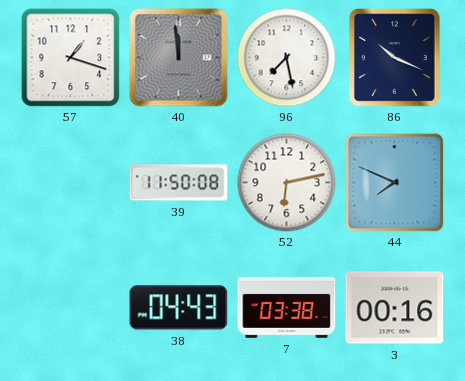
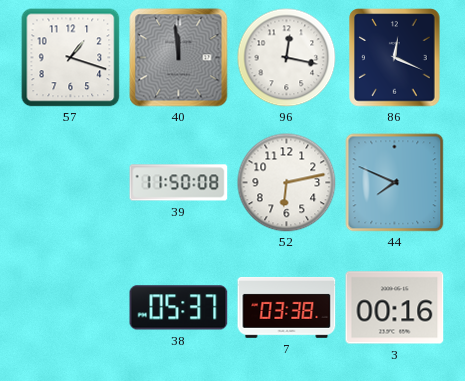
96: 7:28 -> 12:17 (287, 58)
86: 10:19 -> 12:19 (395, 58)
38: 04:43 -> 05:37 (179, 308)
